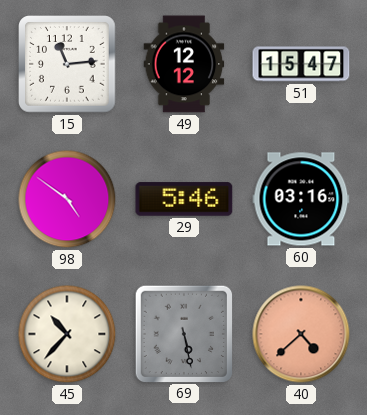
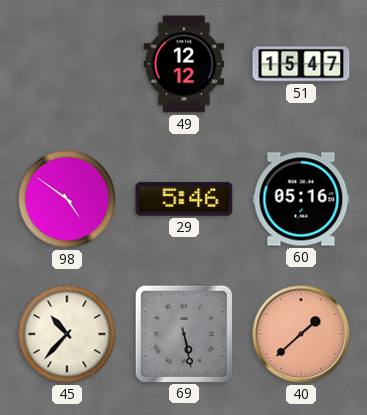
15: 11:14 -> none (68, 65)
60: 03:16 -> 05:16 (301, 199)
40: 4:38 -> 1:38 (301, 334)
